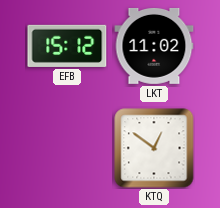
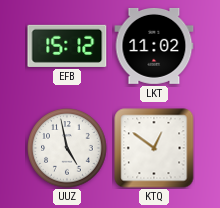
UUZ: none -> 4:58 (67, 148)
